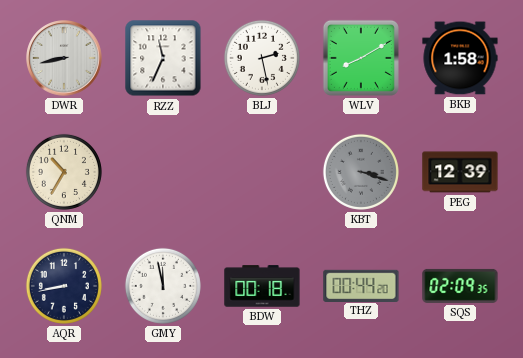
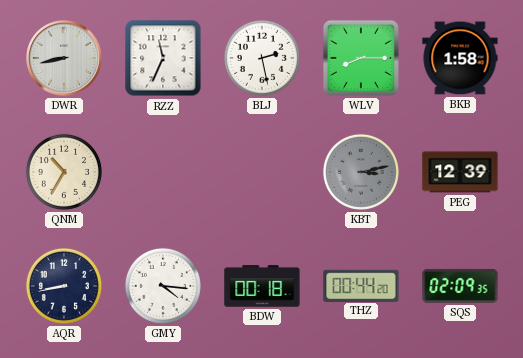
WLV: 8:10 -> 8:15 (361, 58)
KBT: 3:18 -> 3:13 (361, 172)
GMY: 11:58 -> 4:16 (163, 286)
